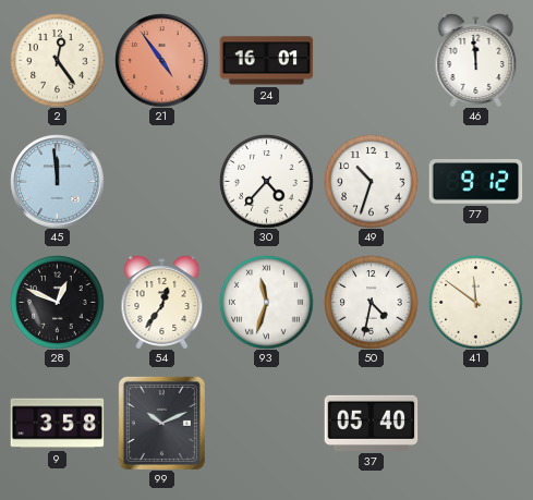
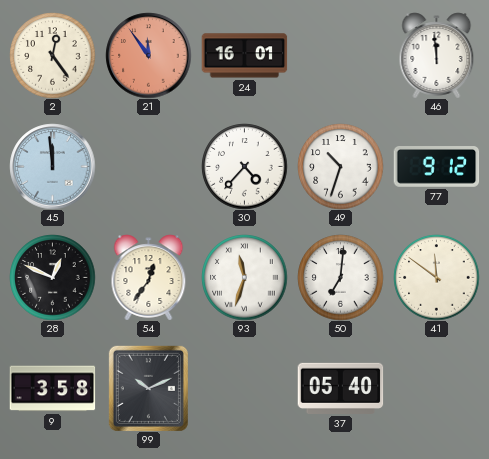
21: 4:54 -> 11:54 (148, 55)
50: 4:32 -> 7:01 (340, 277)
